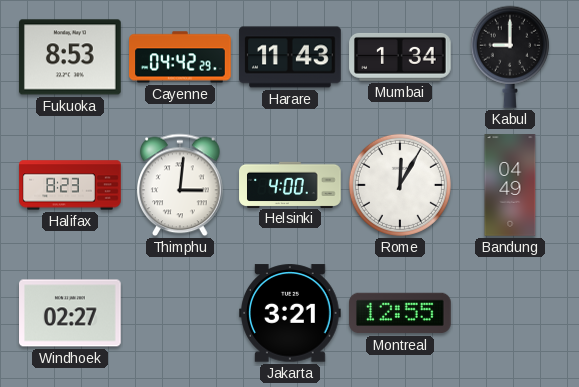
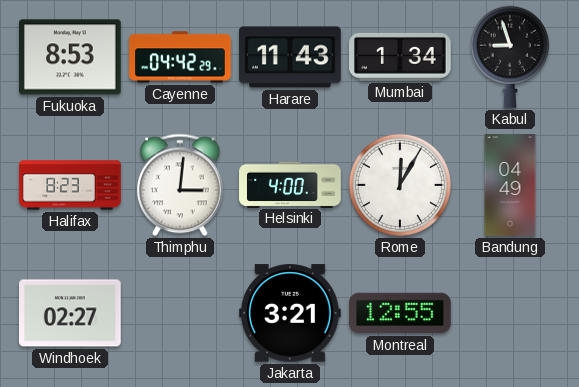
Kabul: 9:00 -> 8:57 (510, 57)
